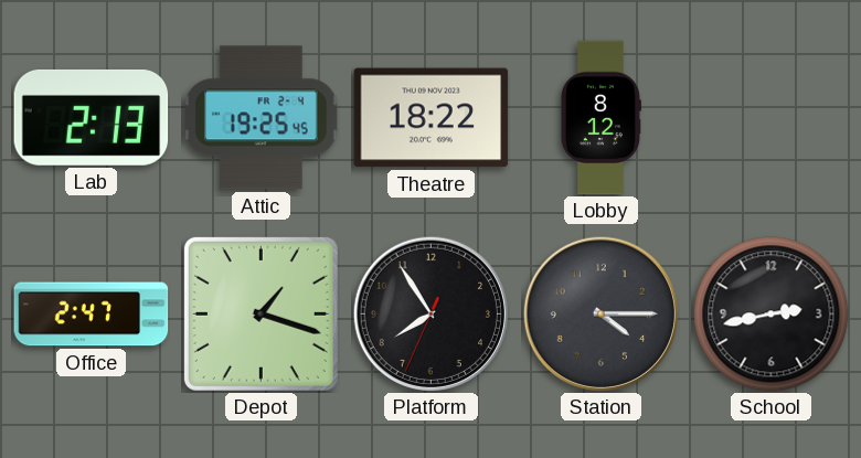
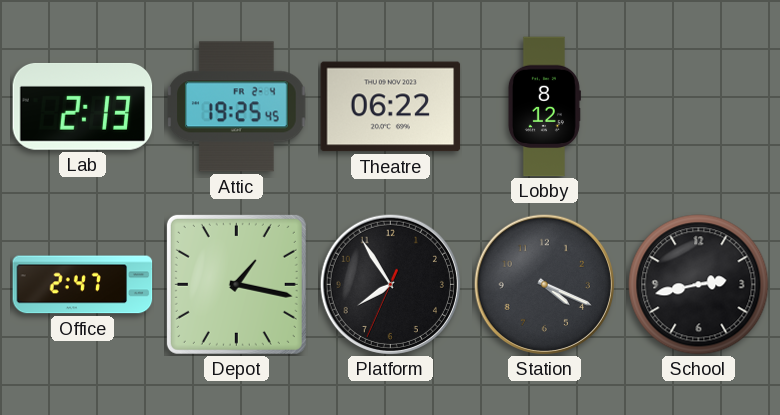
Theatre: 18:22 -> 06:22 (391, 107)
Depot: 1:18 -> 1:17 (236, 284)
Station: 4:15 -> 4:19 (544, 284)
